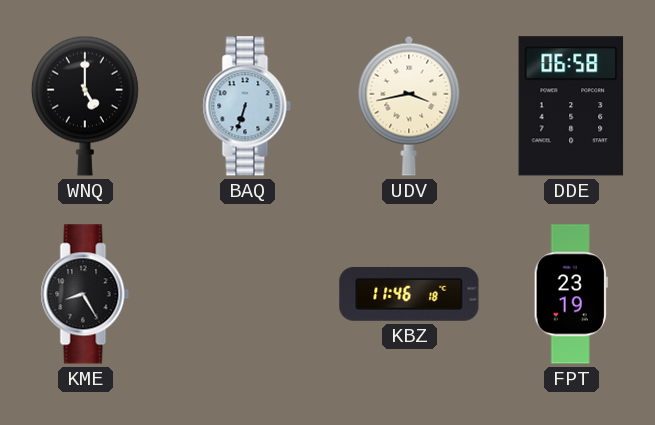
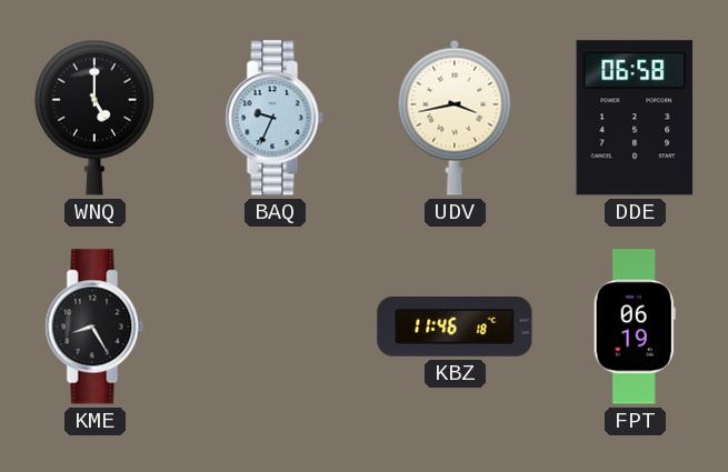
BAQ: 6:33 -> 9:34 (275, 118)
FPT: 23:19 -> 06:19 (635, 327)
